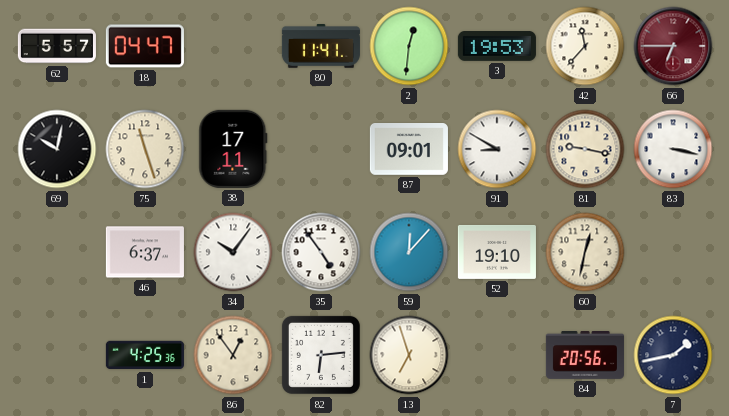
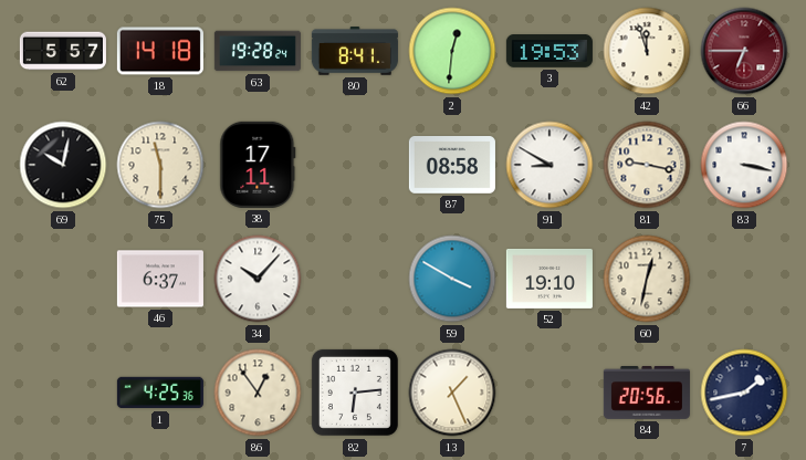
18: 04:47 -> 14:18 (160, 51)
63: none -> 19:28 (258, 51)
80: 11:41 -> 8:41 (355, 52)
42: 11:37 -> 11:57 (647, 51)
75: 11:27 -> 11:30 (160, 165)
87: 09:01 -> 08:58 (452, 166)
34: 10:06 -> 10:07 (258, 279)
35: 4:54 -> none (321, 252)
59: 12:07 -> 3:50 (452, 279)
13: 6:57 -> 1:26 (452, 393)
